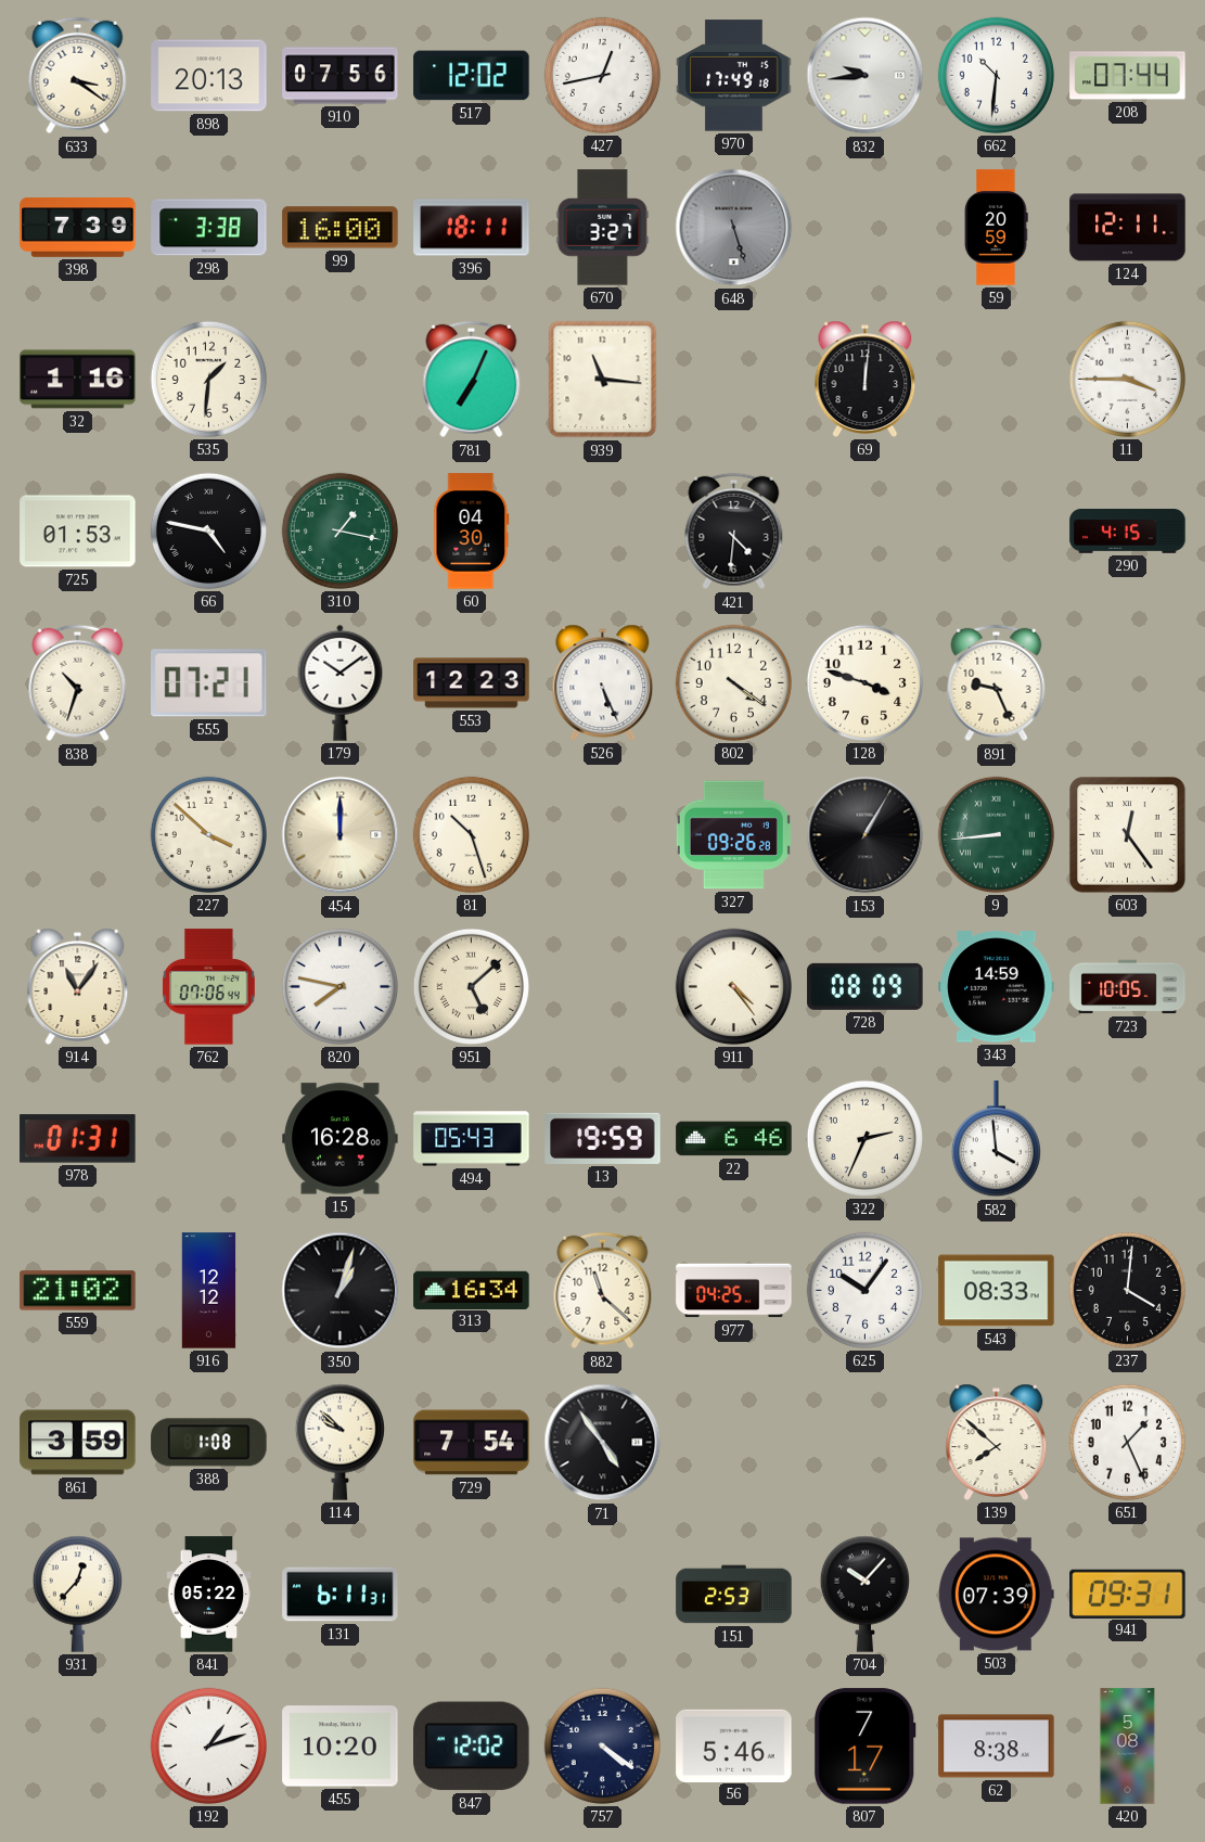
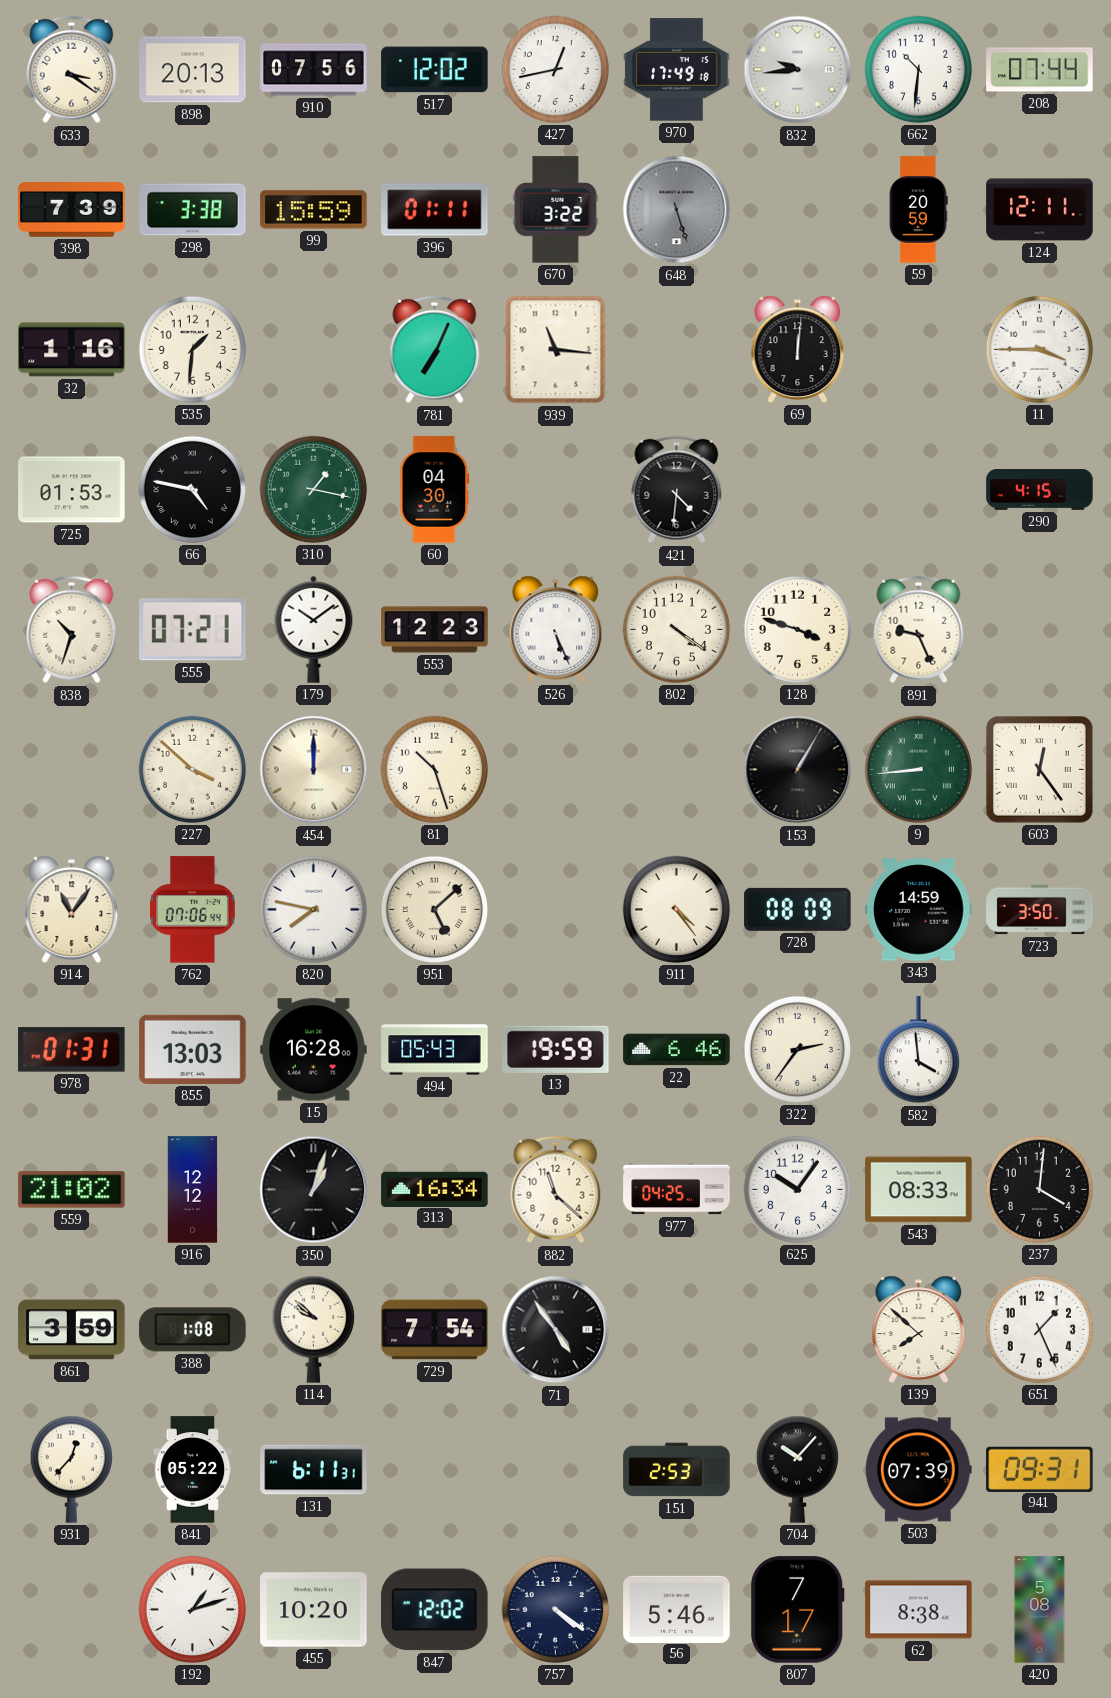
99: 16:00 -> 15:59 (314, 210)
396: 18:11 -> 01:11 (435, 210)
670: 3:27 -> 3:22 (556, 210)
327: 09:26 -> none (733, 835)
723: 10:05 -> 3:50 (1040, 910)
855: none -> 13:03 (193, 1049)
322: 2:34 -> 2:36 (797, 1049)
